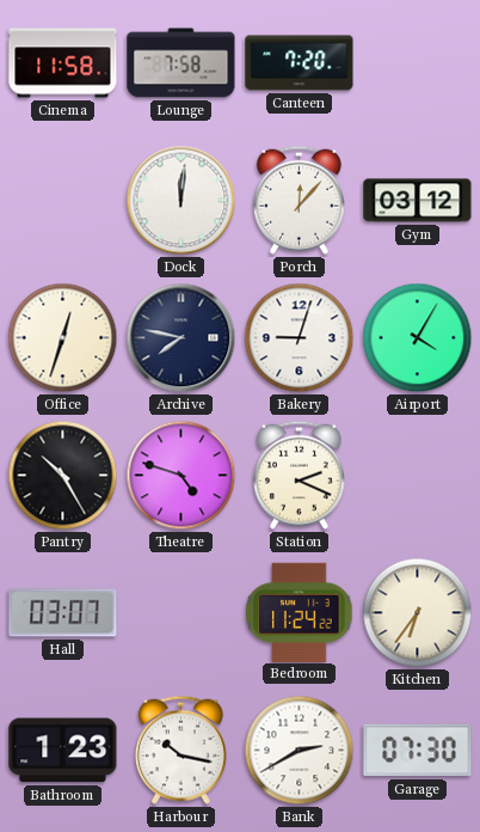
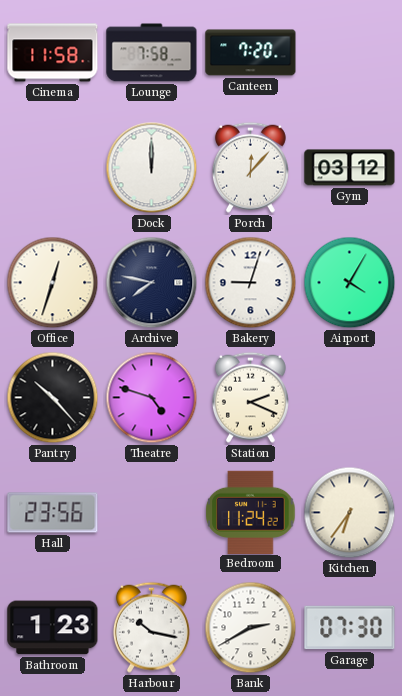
Dock: 12:01 -> 12:00 (152, 168)
Pantry: 10:25 -> 10:23 (53, 398)
Hall: 03:07 -> 23:56 (53, 513)
